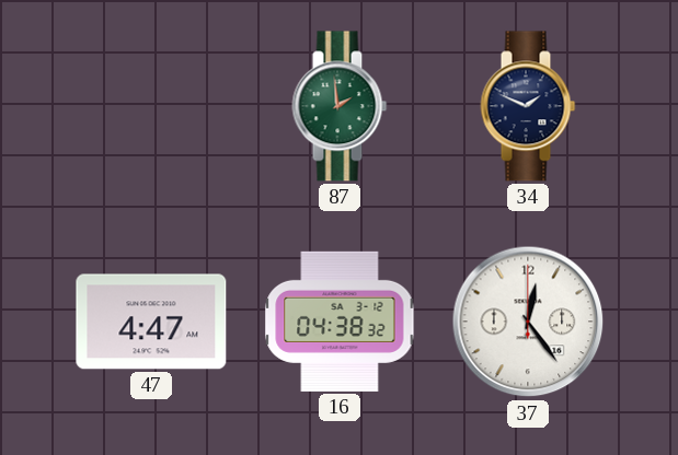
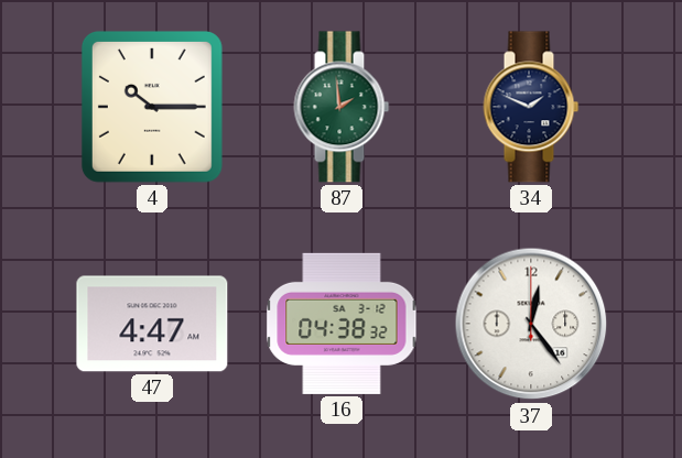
4: none -> 10:15 (152, 107)
